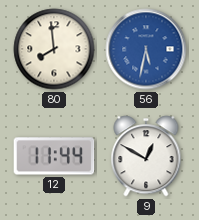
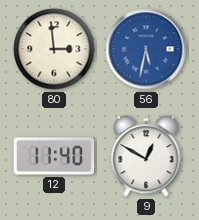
80: 7:59 -> 2:59 (54, 49)
12: 11:44 -> 11:40 (54, 156)
